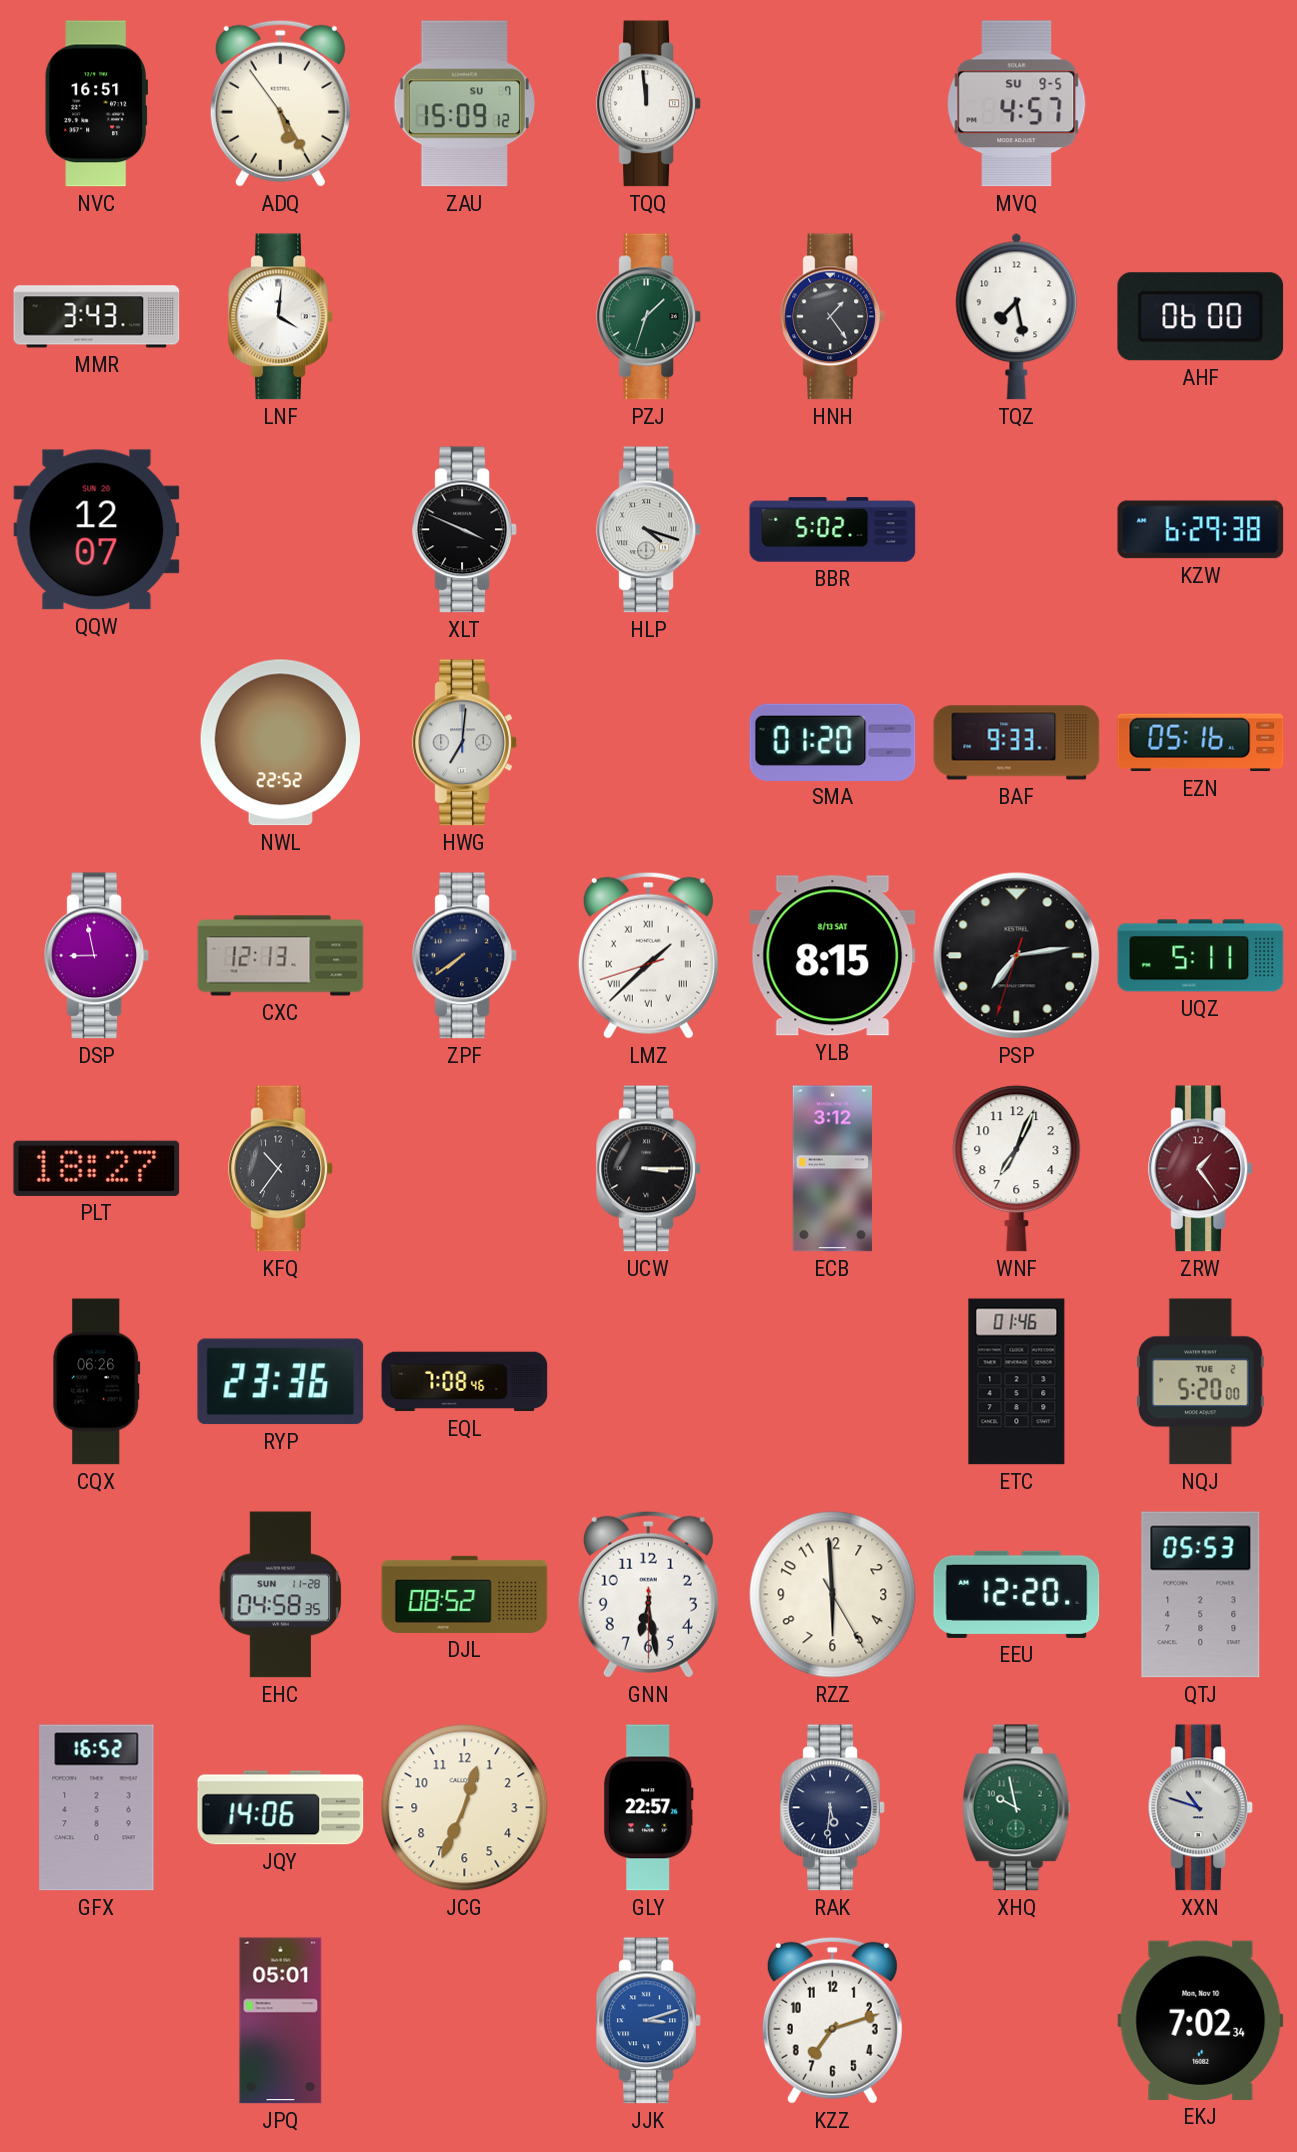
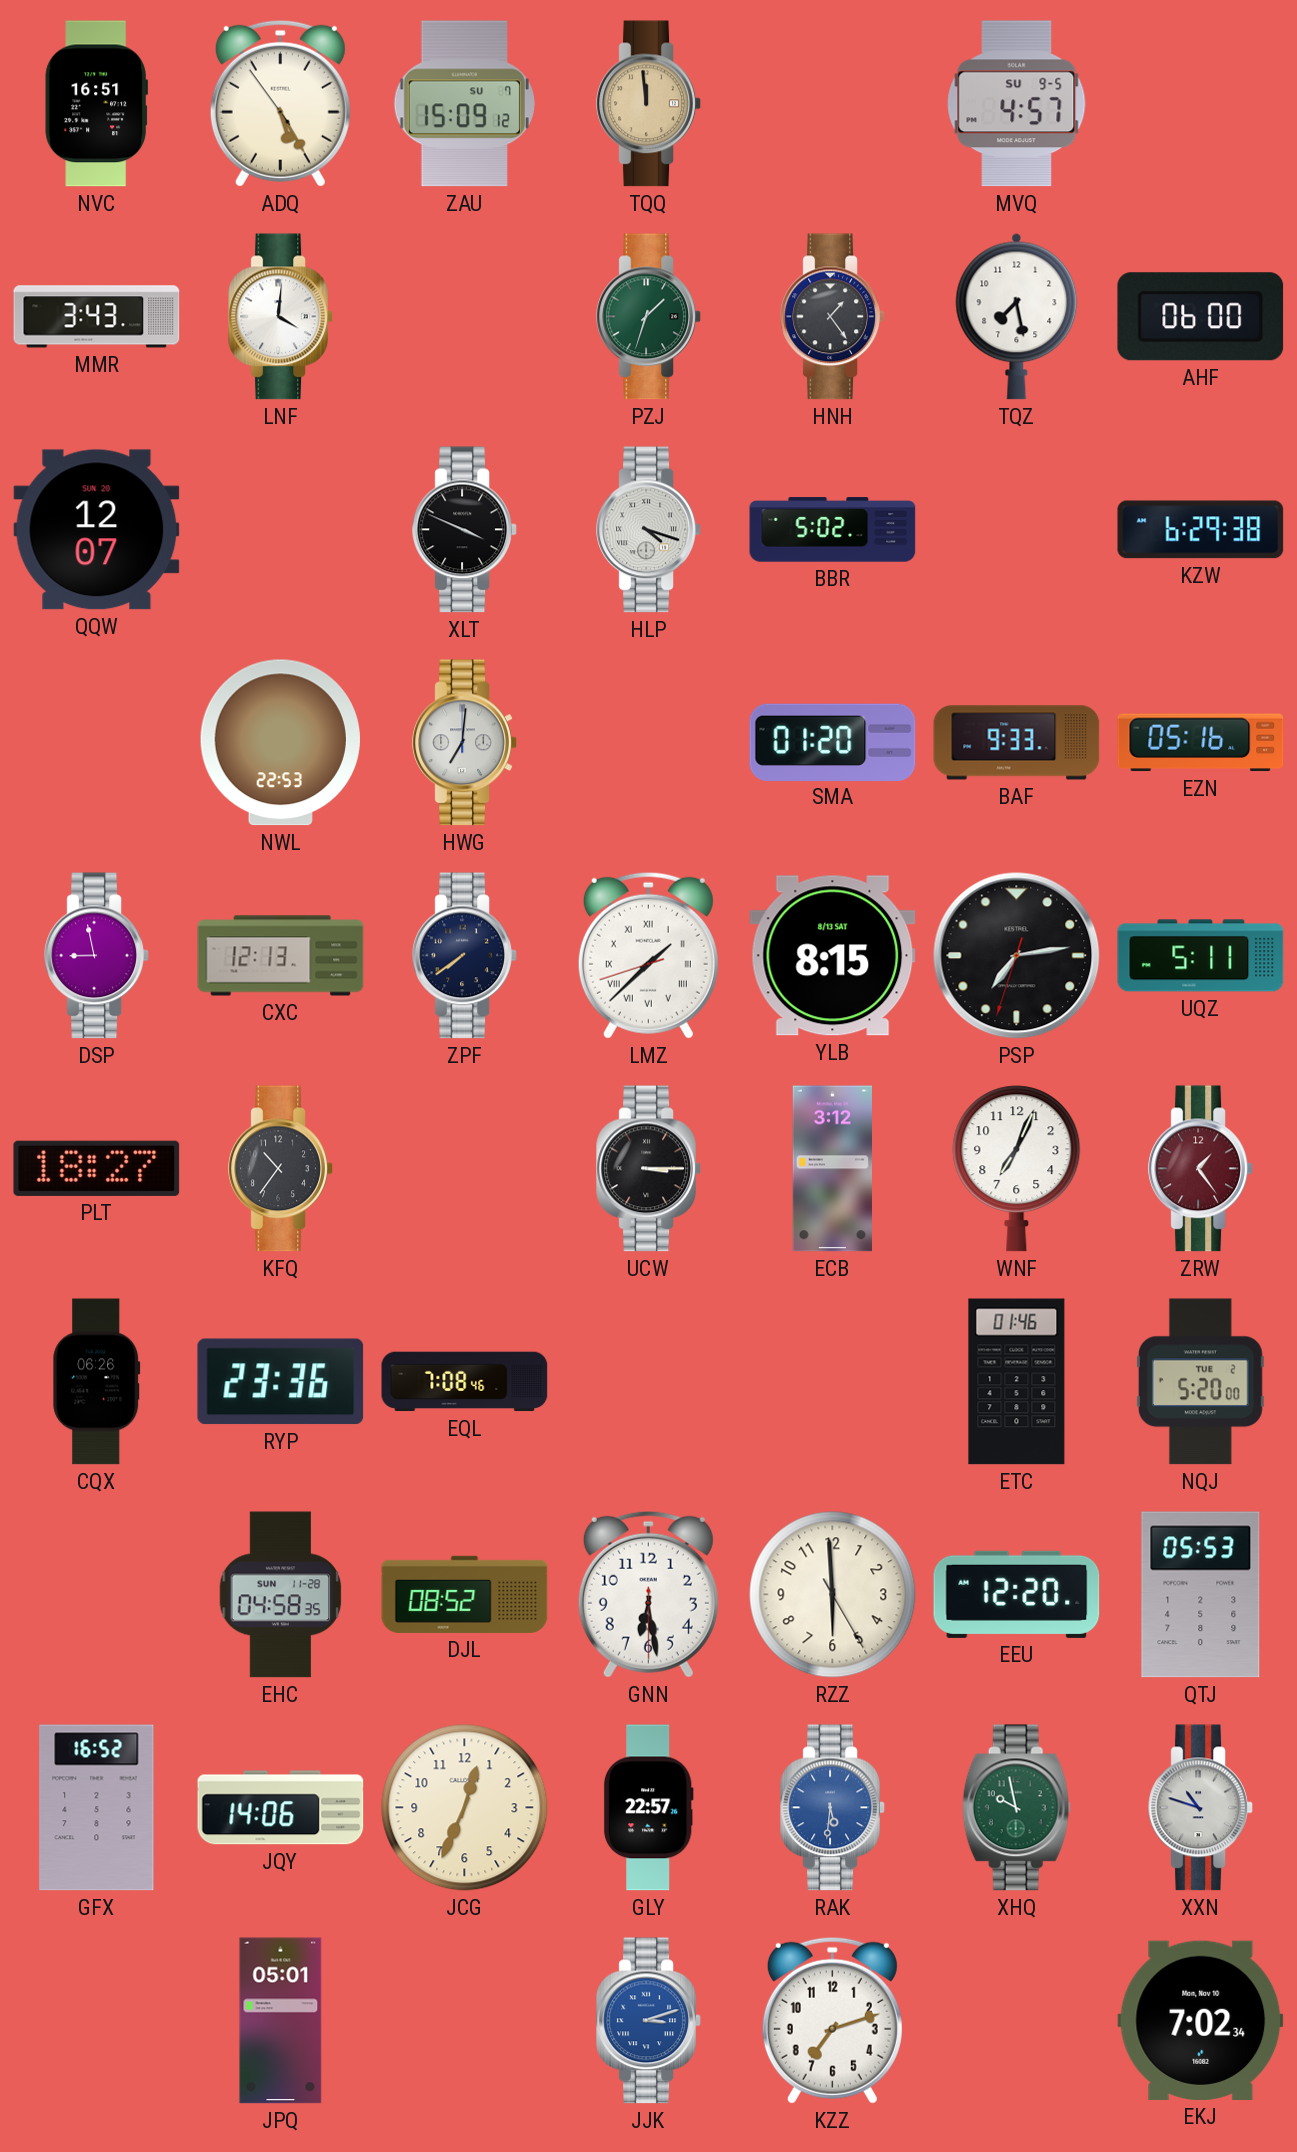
TQQ dial: white -> champagne (649, 104)
NWL: 22:52 -> 22:53 (280, 743)
RAK dial: navy -> blue (833, 1808)
